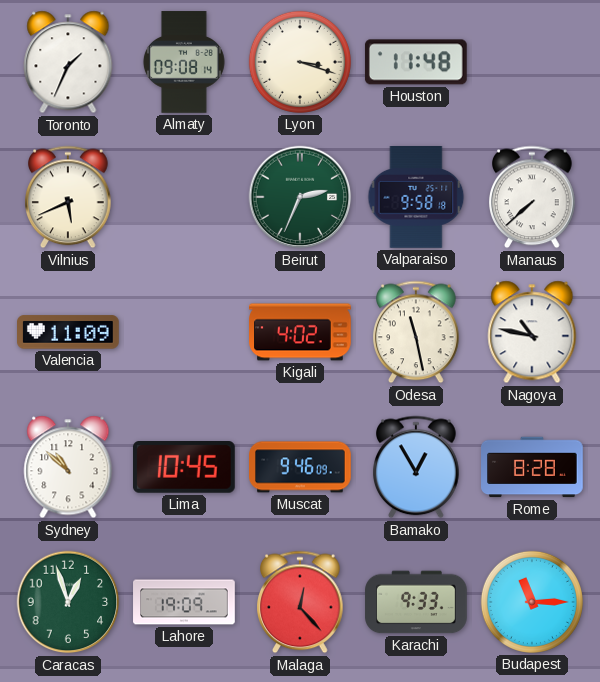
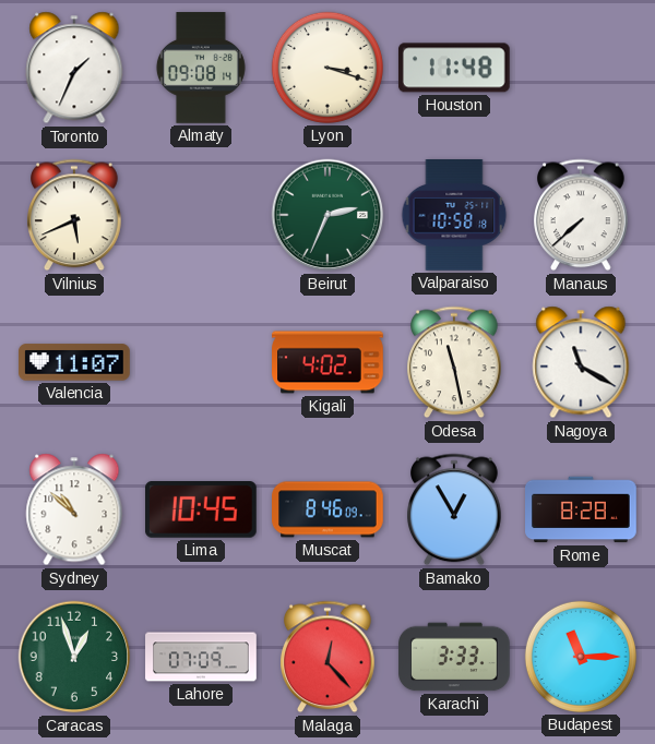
Valparaiso: 9:58 -> 10:58 (454, 216)
Valencia: 11:09 -> 11:07 (75, 362)
Nagoya: 10:47 -> 11:20 (581, 362)
Muscat: 9:46 -> 8:46 (329, 509)
Lahore: 19:09 -> 07:09 (201, 657)
Karachi: 9:33 -> 3:33 (454, 657)
